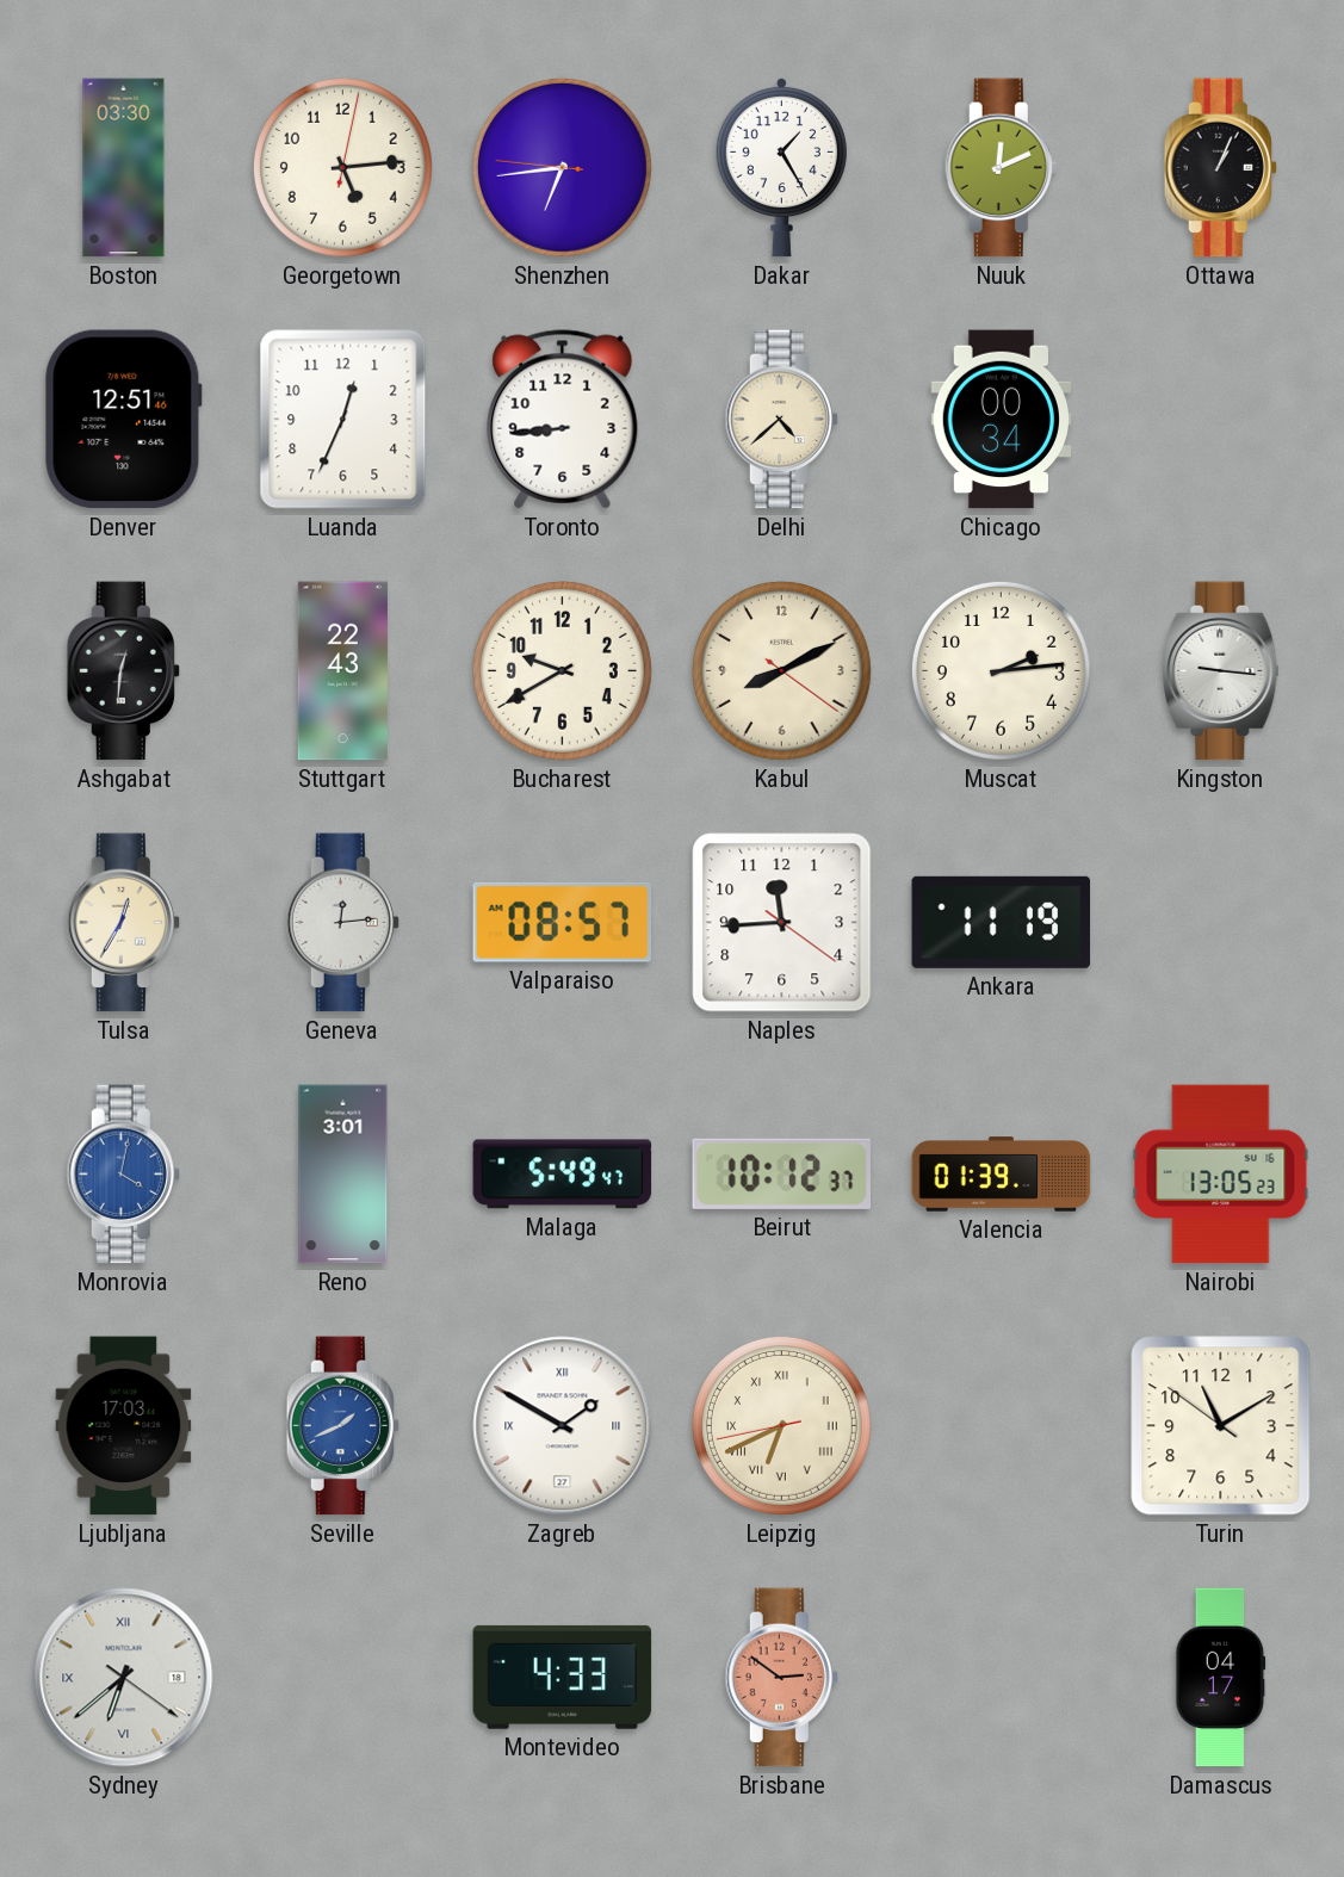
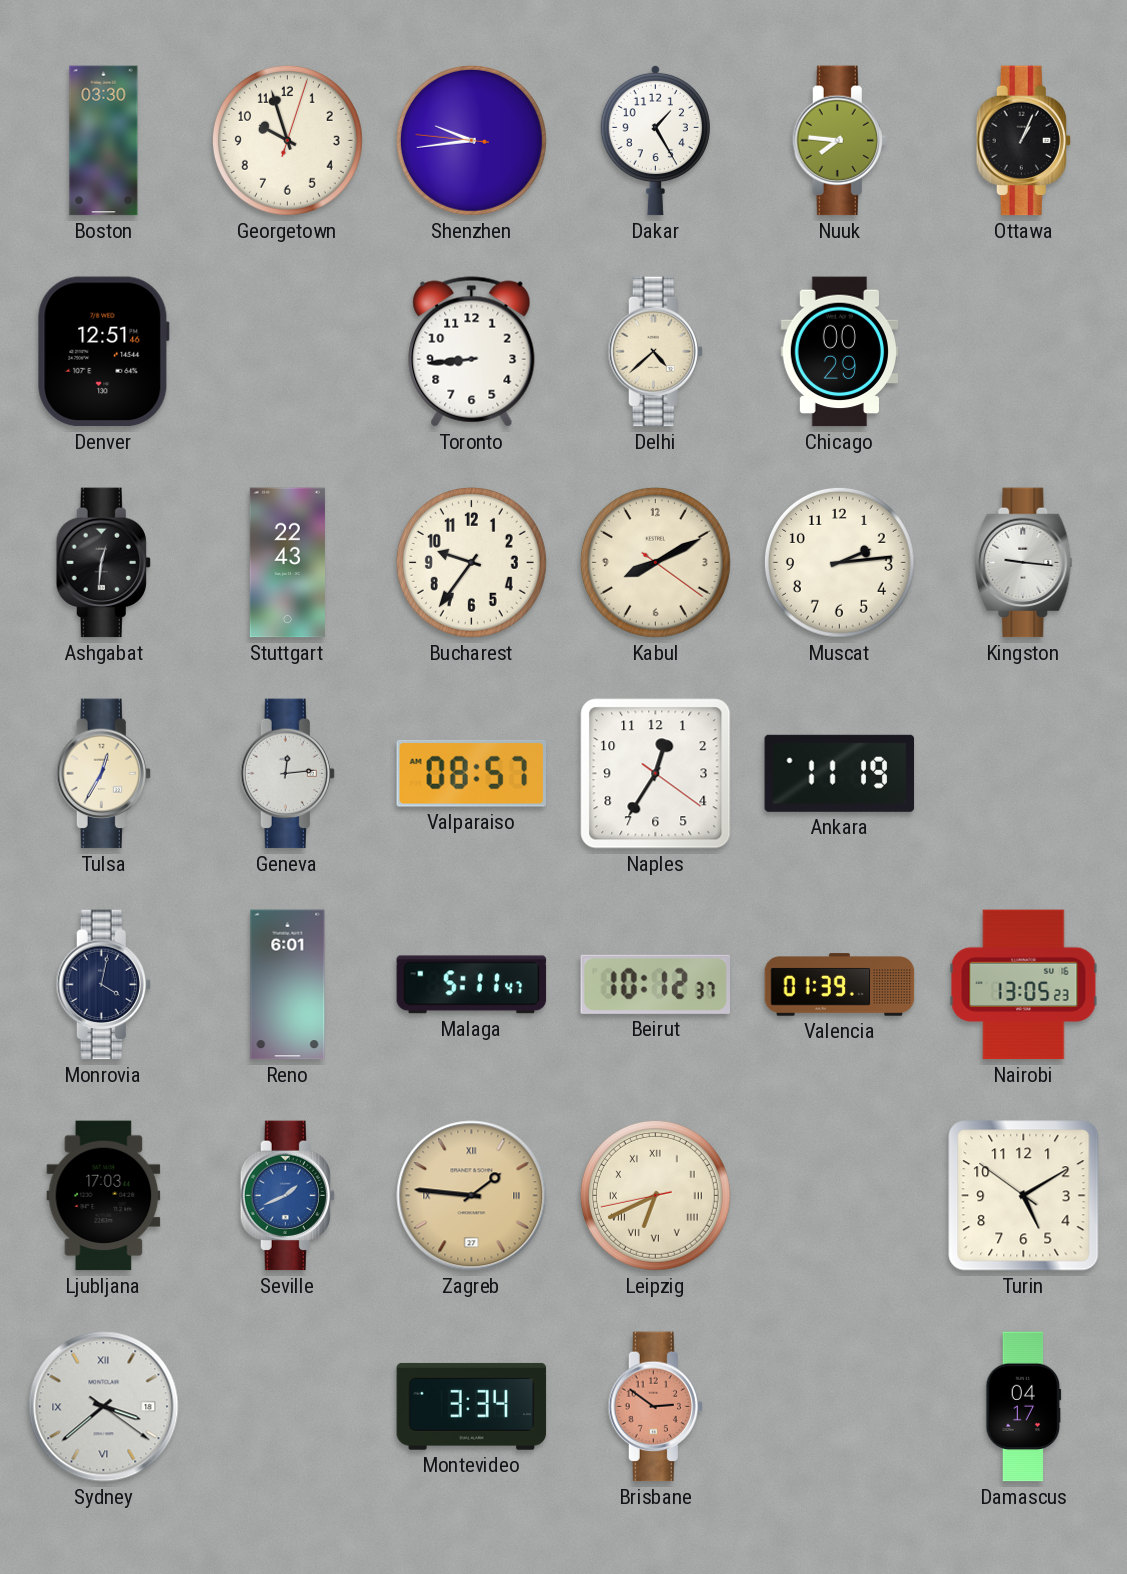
Georgetown: 5:14 -> 9:57 (287, 140)
Shenzhen: 6:43 -> 9:43 (471, 140)
Nuuk: 12:11 -> 7:46 (839, 141)
Luanda: 12:34 -> none (343, 420)
Chicago: 00:34 -> 00:29 (839, 352)
Bucharest: 9:40 -> 9:36 (471, 562)
Naples: 11:44 -> 12:35 (656, 774)
Monrovia dial: blue -> navy (103, 985)
Reno: 3:01 -> 6:01 (288, 985)
Malaga: 5:49 -> 5:11 (472, 985)
Zagreb: 1:50 -> 1:46 (472, 1196)
Zagreb dial: white -> champagne (472, 1196)
Turin: 11:09 -> 5:09 (1024, 1196)
Sydney: 6:38 -> 3:38 (104, 1407)
Montevideo: 4:33 -> 3:34 (472, 1406)
